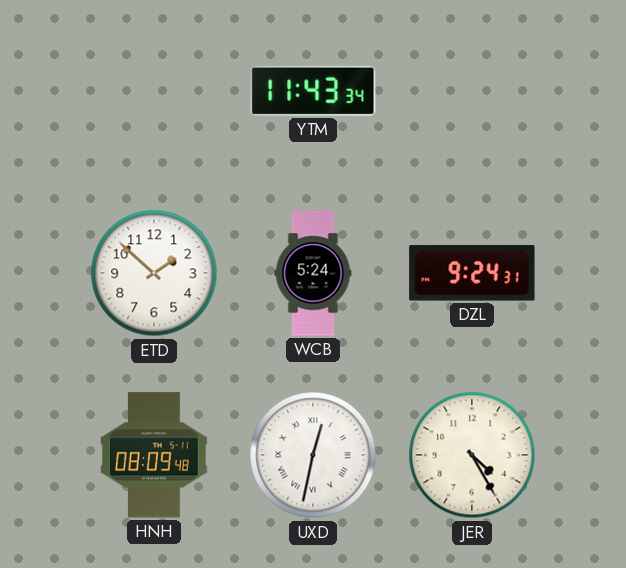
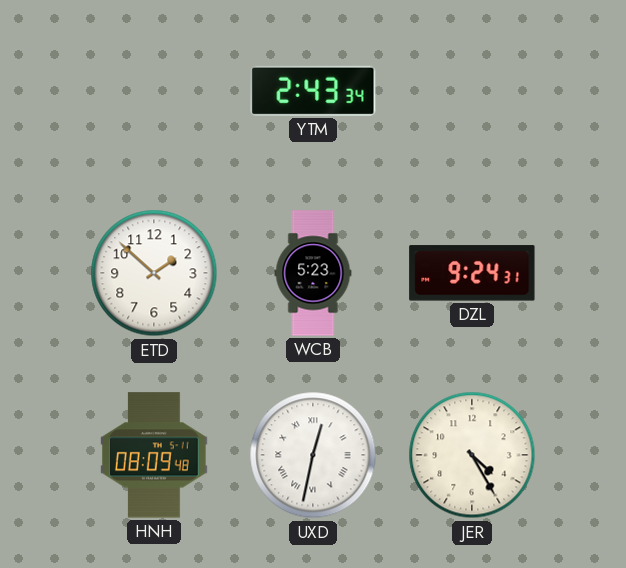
YTM: 11:43 -> 2:43 (313, 91)
WCB: 5:24 -> 5:23 (313, 273)
